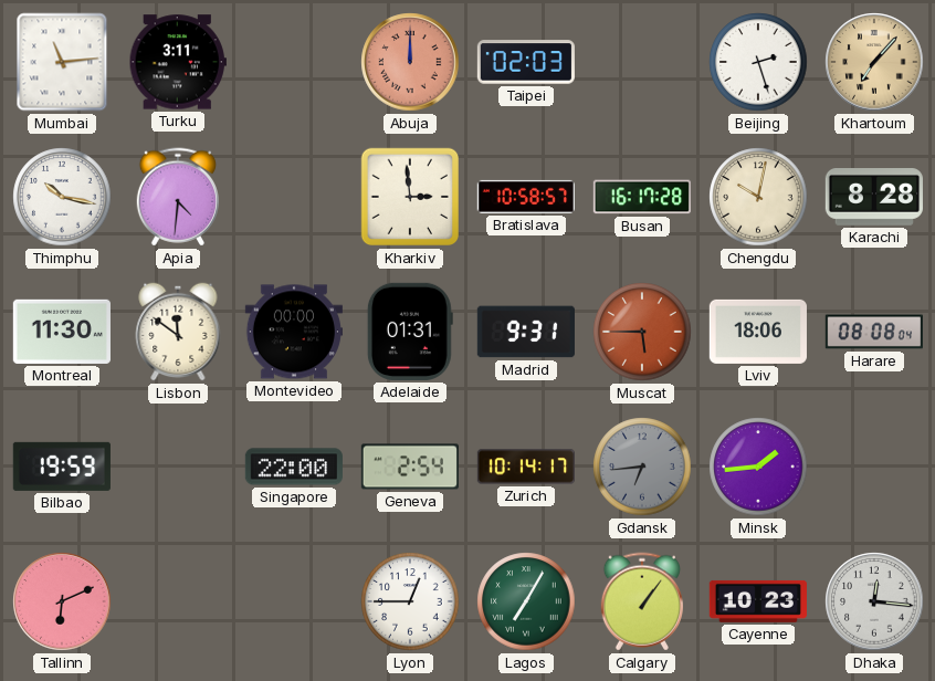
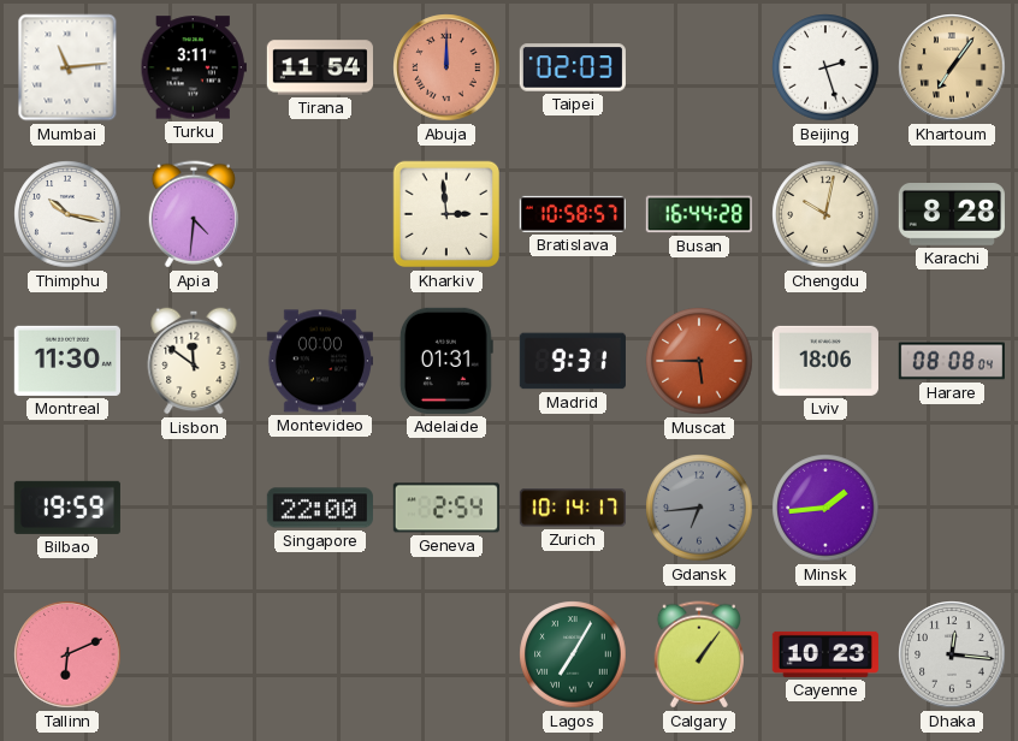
Tirana: none -> 11:54 (320, 67)
Khartoum: 7:07 -> 7:06 (952, 67)
Busan: 16:17 -> 16:44 (699, 214)
Lyon: 12:45 -> none (410, 601)
